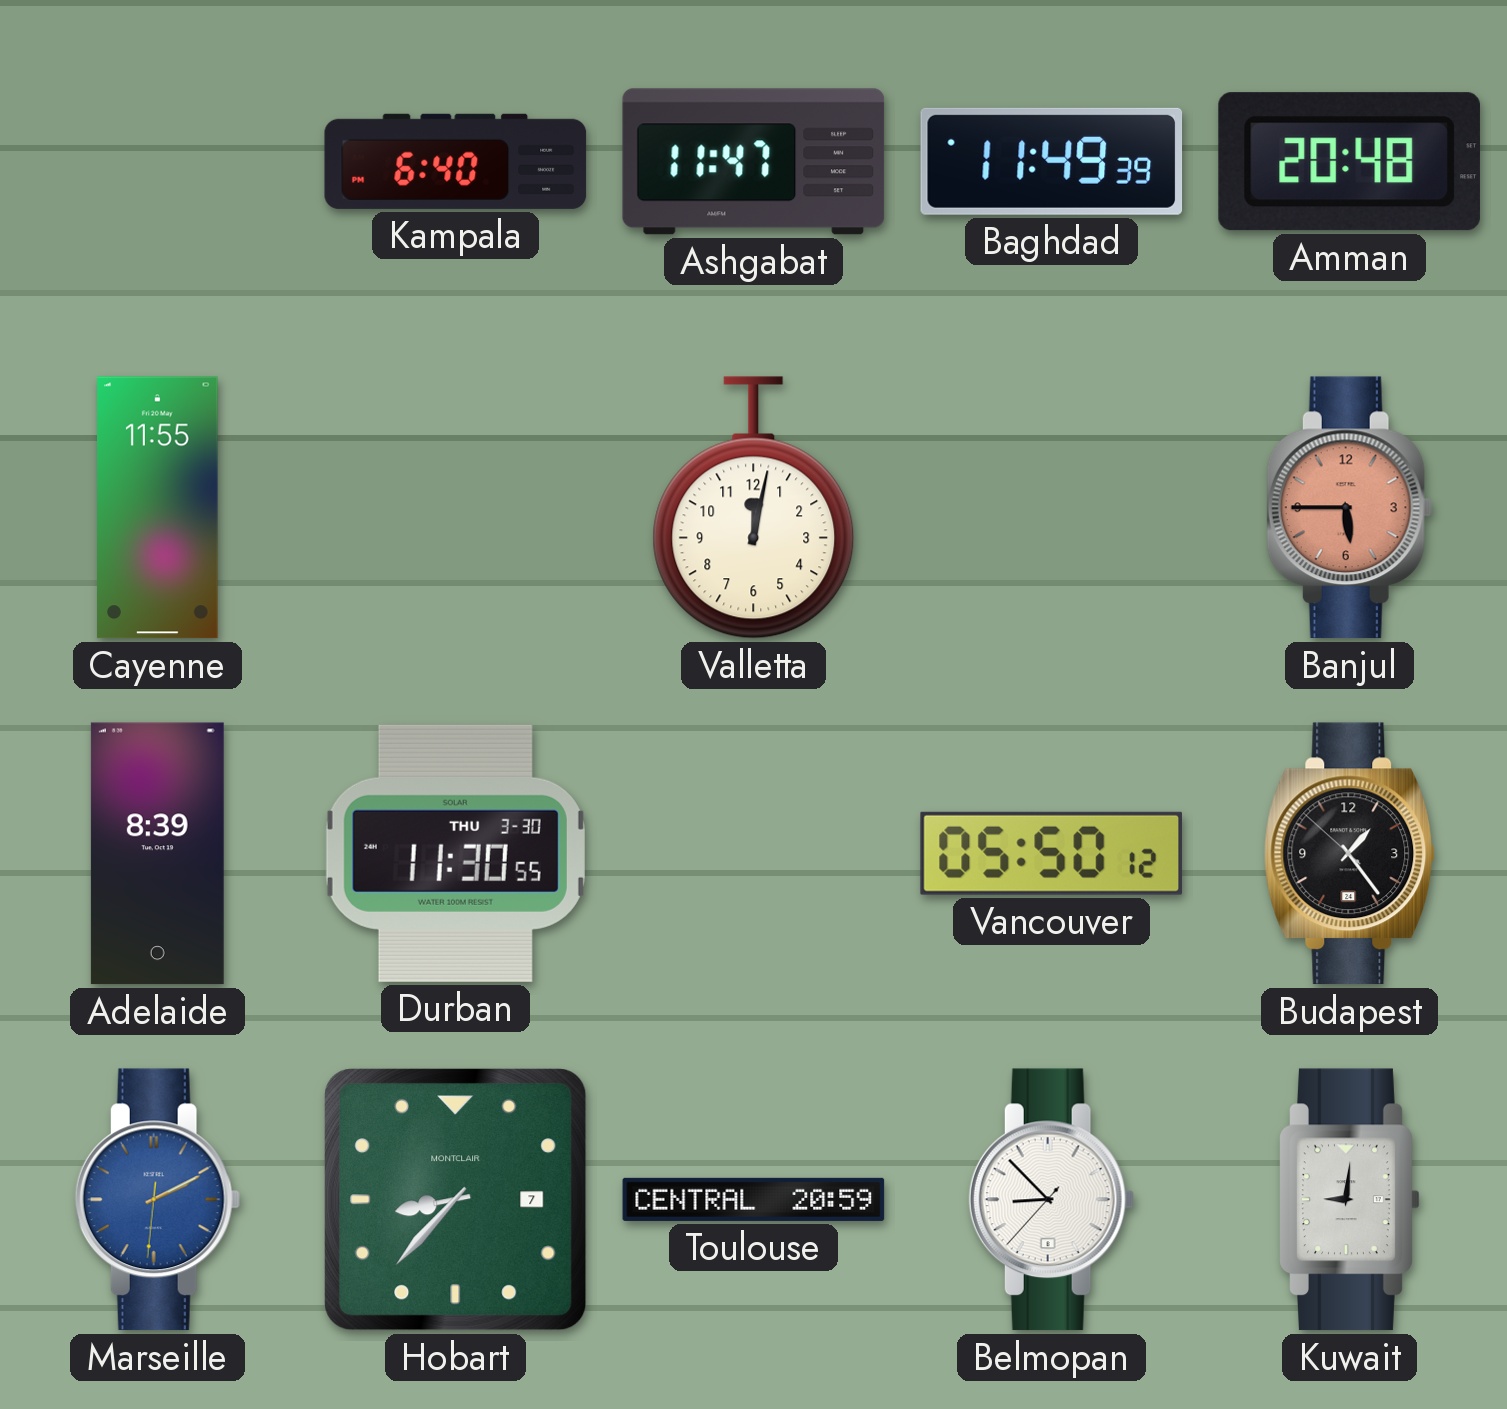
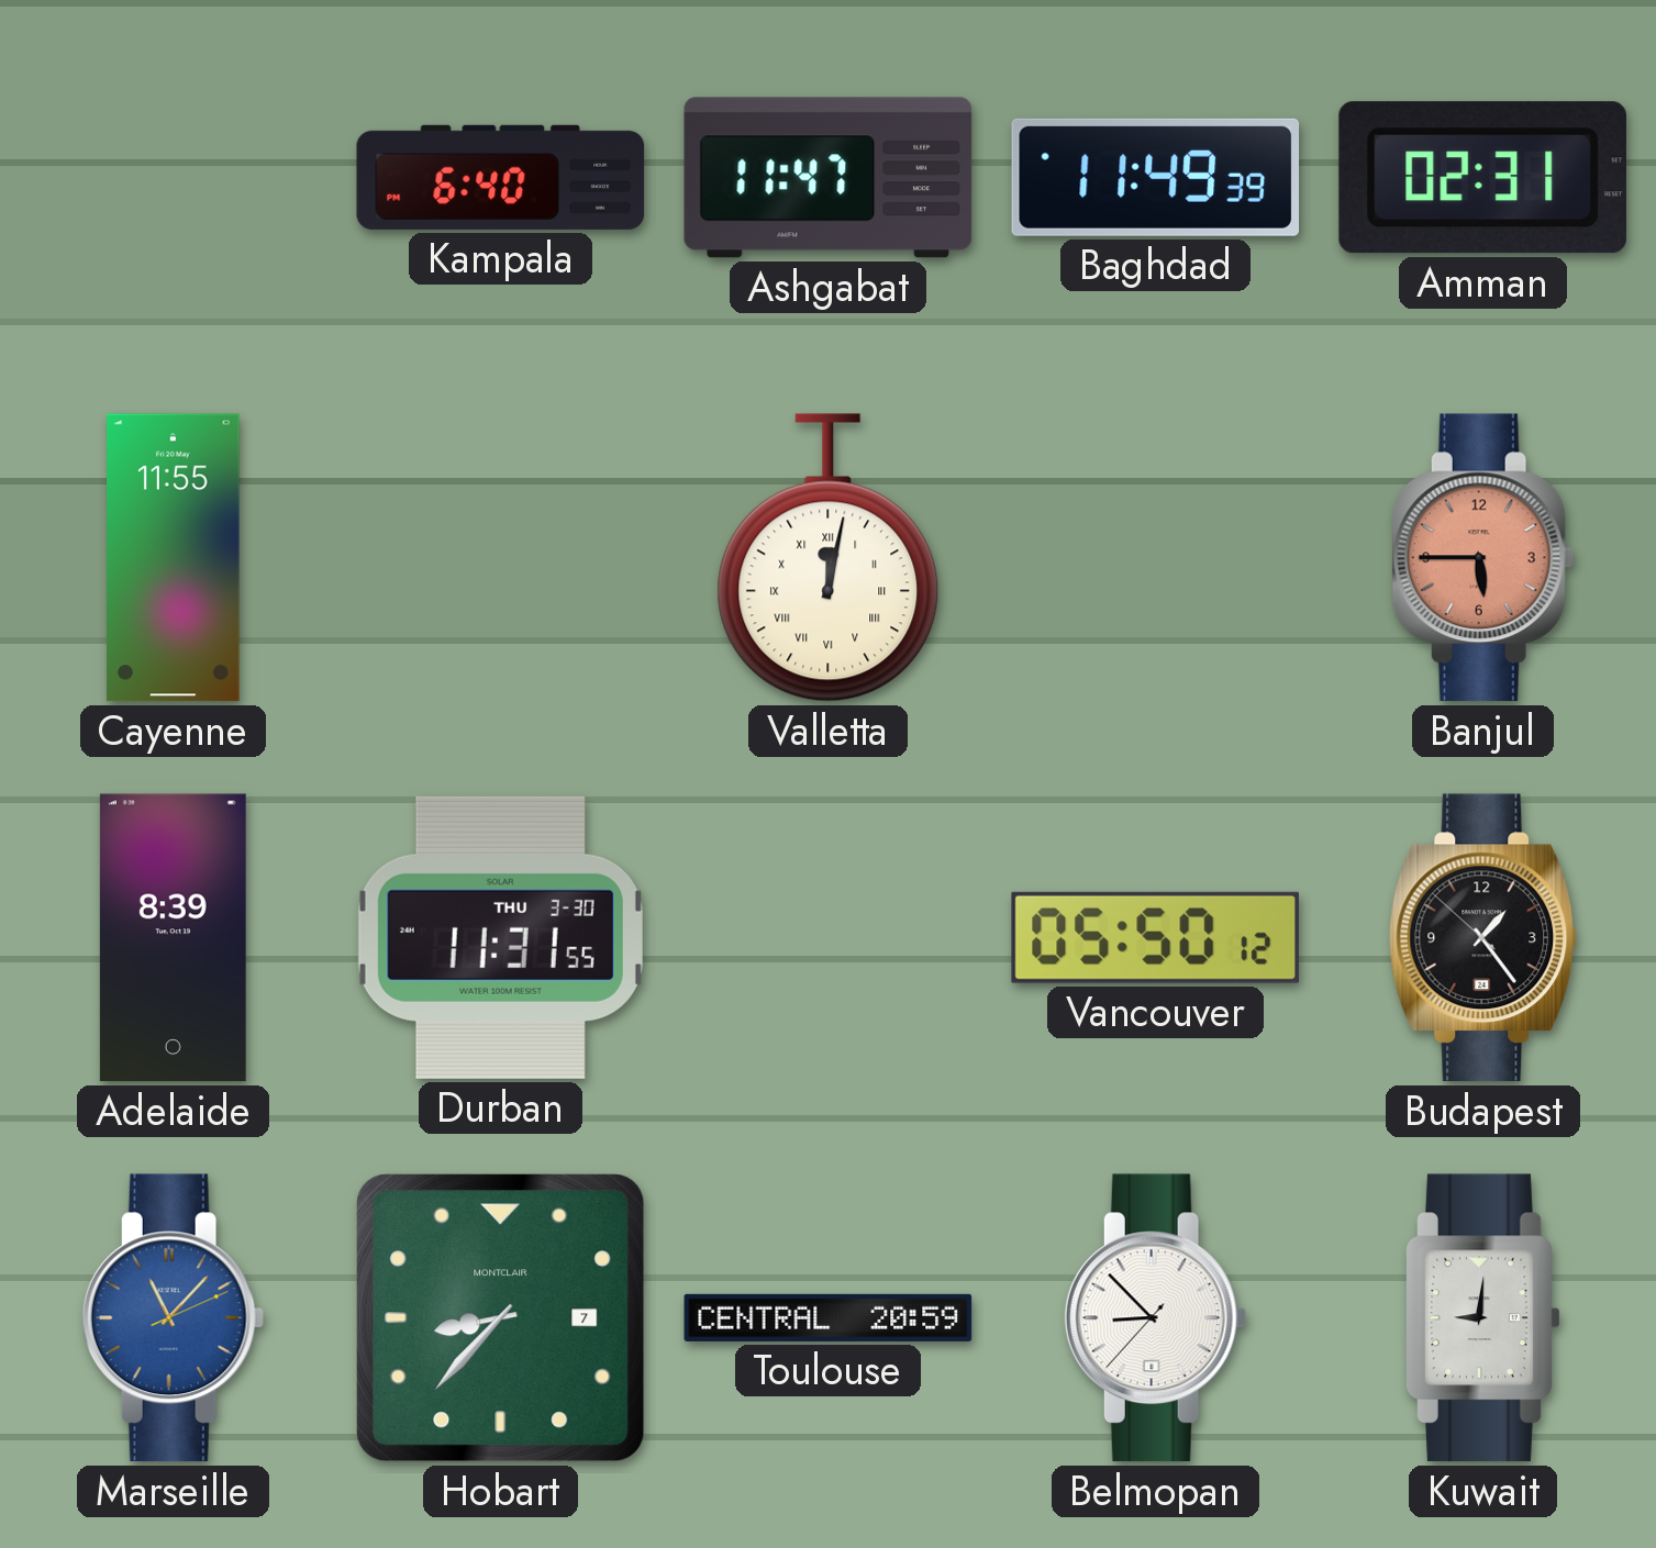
Amman: 20:48 -> 02:31 (1482, 178)
Valletta numerals: Arabic -> Roman (829, 558)
Durban: 11:30 -> 11:31 (500, 937)
Marseille: 2:10 -> 11:07 (173, 1318)
